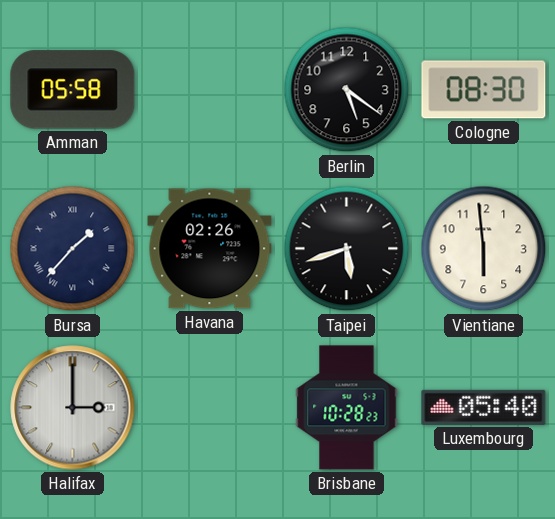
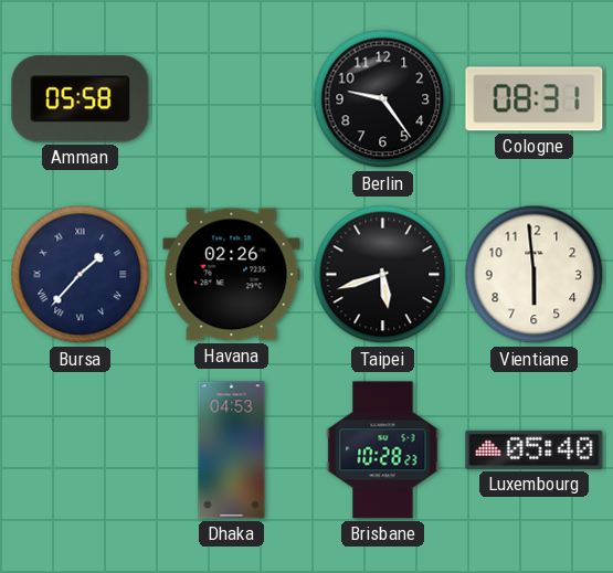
Berlin: 5:21 -> 9:24 (383, 99)
Cologne: 08:30 -> 08:31 (535, 99)
Halifax: 3:00 -> none (73, 408)
Dhaka: none -> 04:53 (232, 450)
